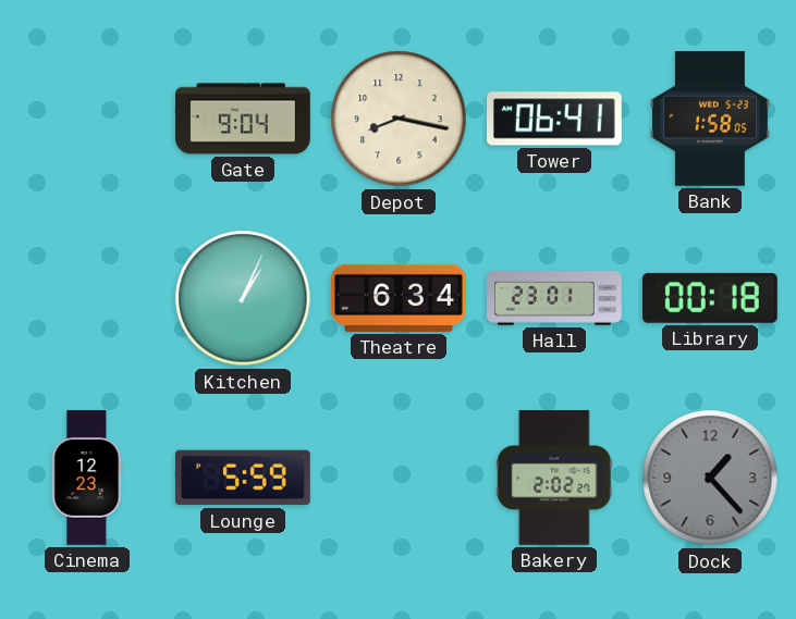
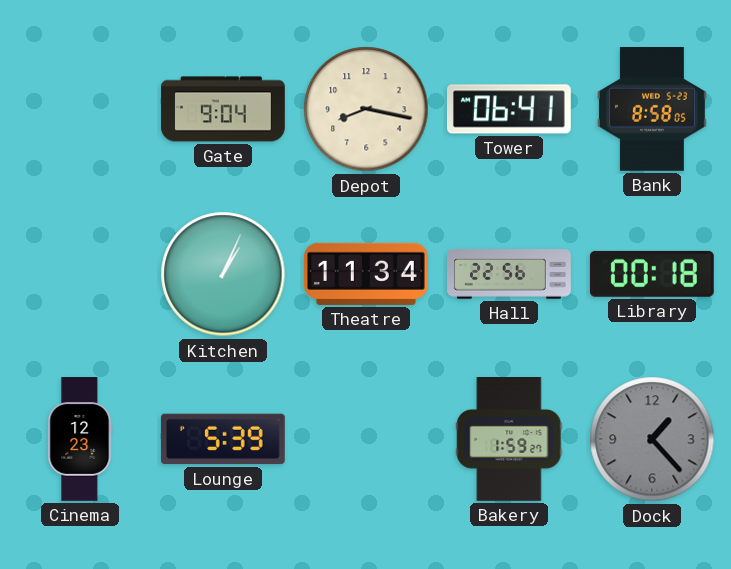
Bank: 1:58 -> 8:58 (652, 110)
Theatre: 6:34 -> 11:34 (367, 274)
Hall: 23:01 -> 22:56 (509, 274)
Lounge: 5:59 -> 5:39 (223, 439)
Bakery: 2:02 -> 1:59 (509, 440)
